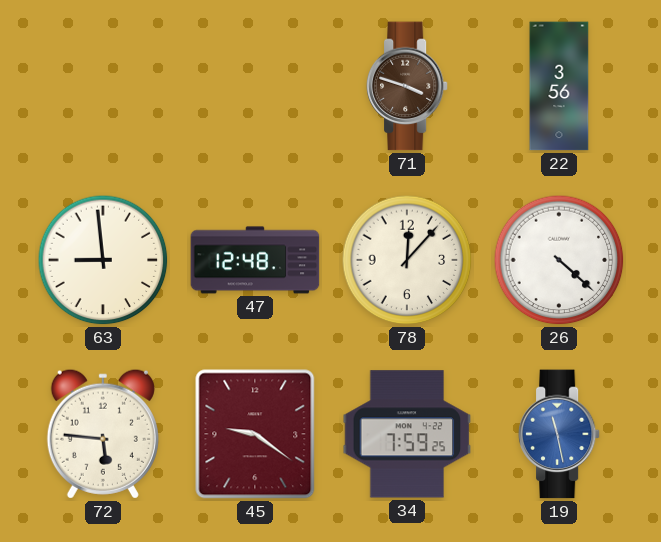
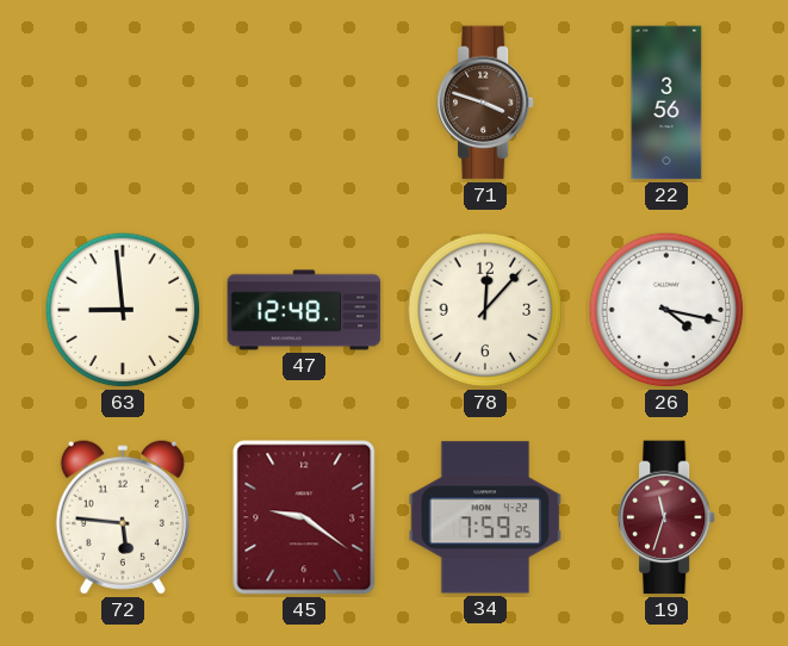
26: 4:22 -> 4:17 (666, 310)
19: 11:28 -> 11:33 (666, 517)
19 dial: blue -> burgundy (666, 517)
